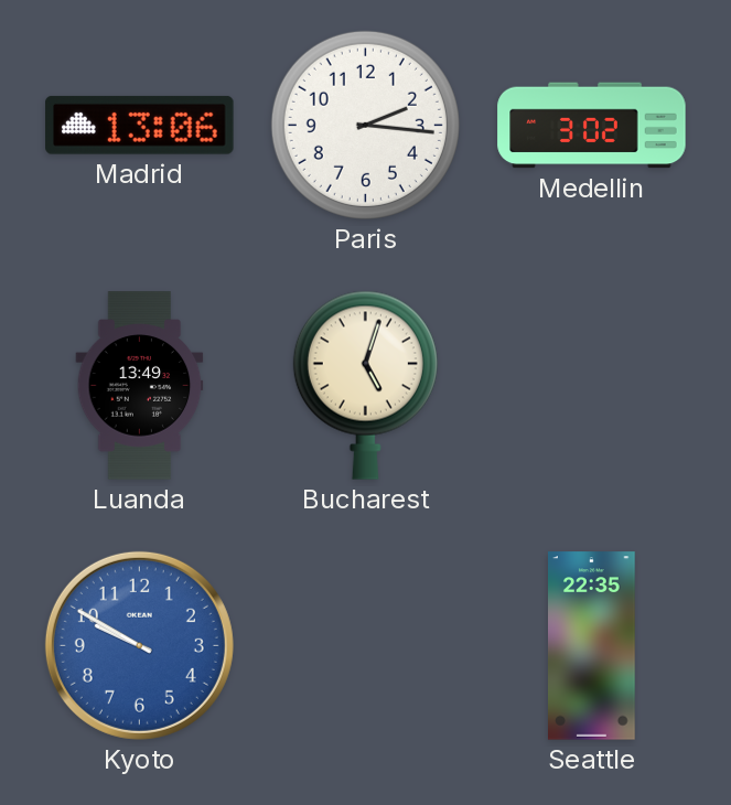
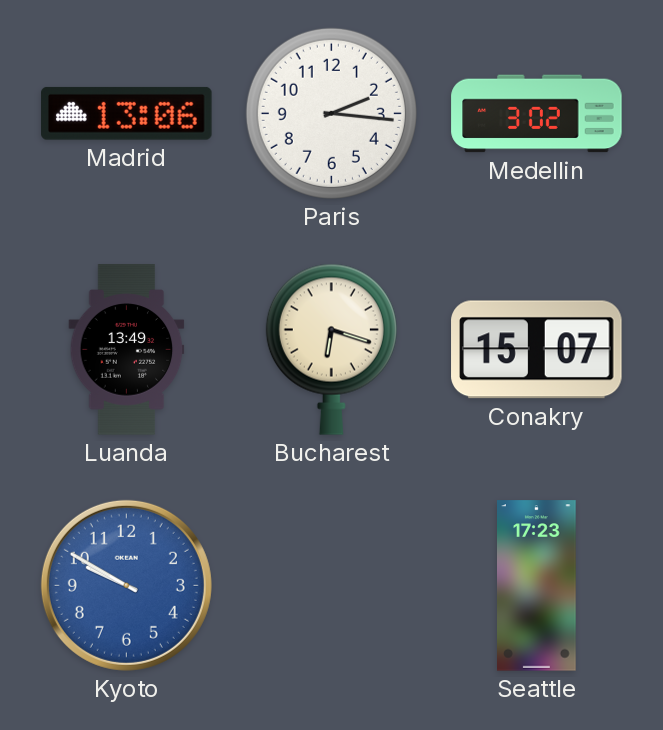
Bucharest: 5:03 -> 6:18 (331, 349)
Conakry: none -> 15:07 (537, 350)
Seattle: 22:35 -> 17:23 (537, 586)
